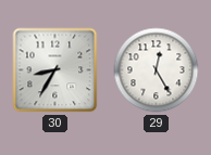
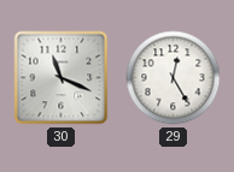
30: 8:35 -> 11:19 (62, 78)
